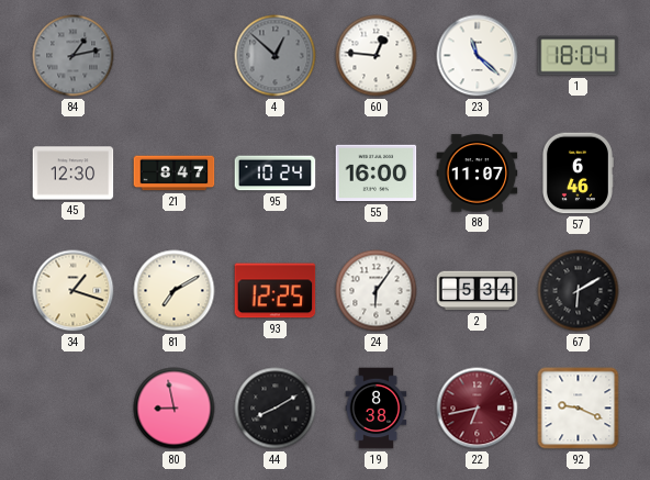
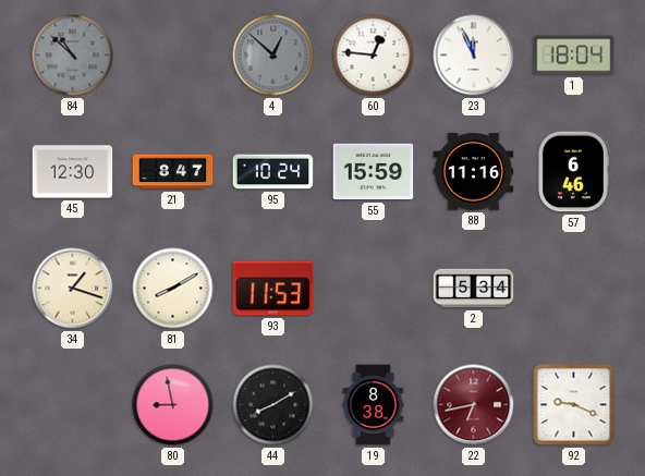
84: 1:13 -> 10:52 (73, 56)
23: 11:22 -> 11:56 (474, 56)
55: 16:00 -> 15:59 (374, 172)
88: 11:07 -> 11:16 (474, 172)
81: 7:10 -> 8:10 (173, 289)
93: 12:25 -> 11:53 (273, 289)
24: 6:06 -> none (377, 291)
67: 6:10 -> none (579, 291)
